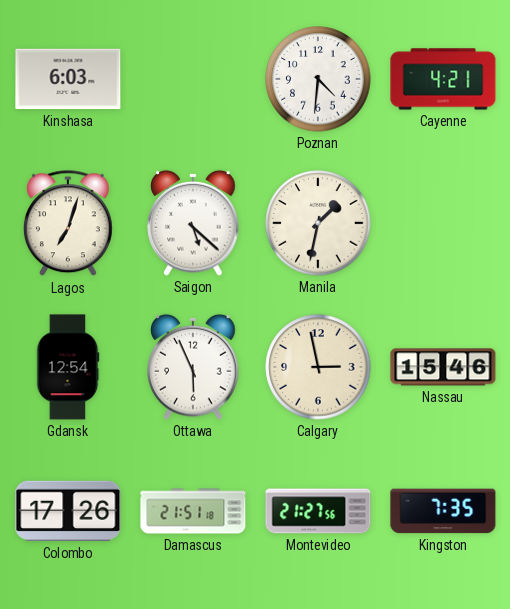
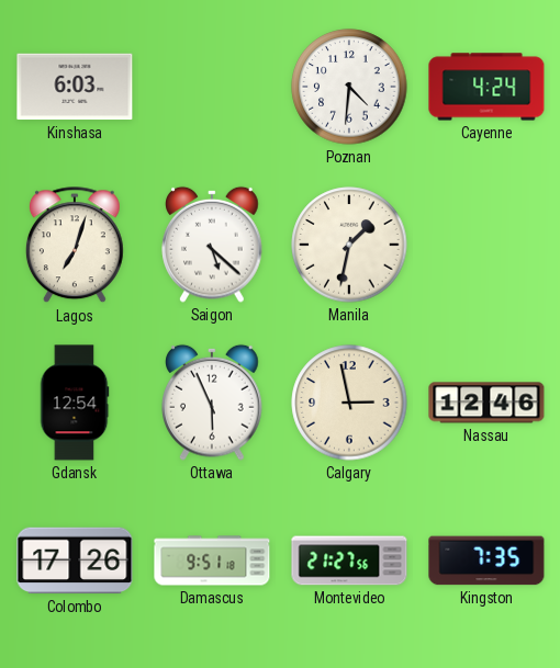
Cayenne: 4:21 -> 4:24 (486, 87)
Nassau: 15:46 -> 12:46 (486, 403)
Damascus: 21:51 -> 9:51 (212, 561)
